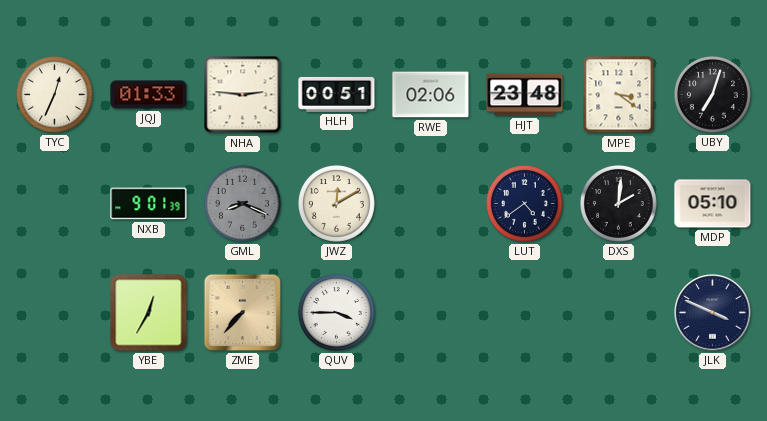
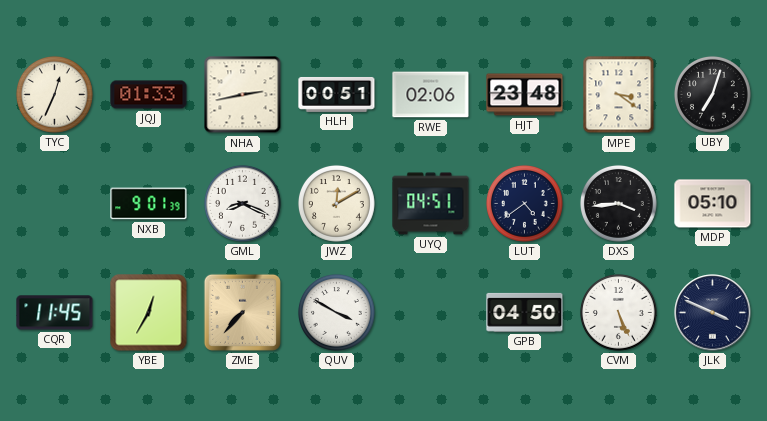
NHA: 2:46 -> 2:43 (243, 95)
GML dial: grey -> white (242, 203)
UYQ: none -> 04:51 (431, 204)
DXS: 2:01 -> 3:44 (618, 203)
CQR: none -> 11:45 (55, 313)
QUV: 3:45 -> 3:50 (336, 312)
GPB: none -> 04:50 (525, 312)
CVM: none -> 5:26 (618, 312)
